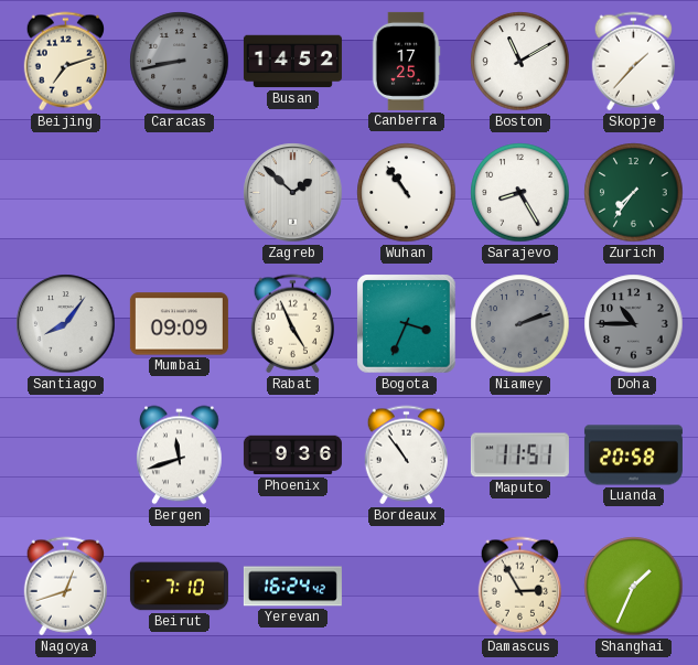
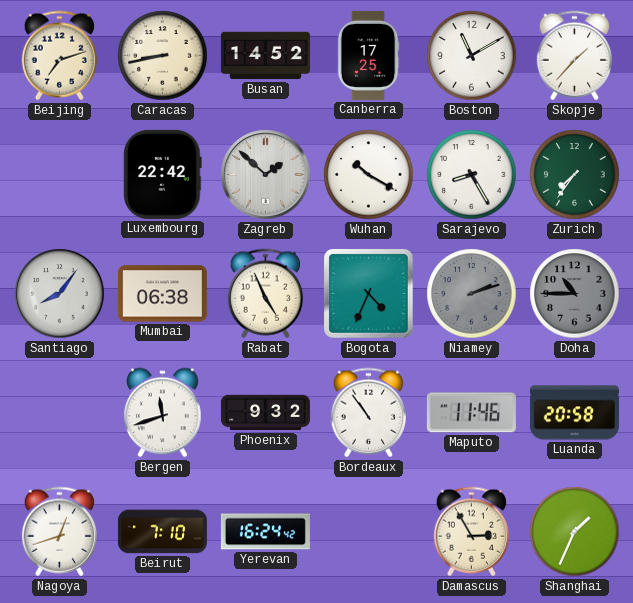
Caracas dial: grey -> cream (163, 56)
Luxembourg: none -> 22:42 (163, 174)
Wuhan: 10:54 -> 10:20 (369, 175)
Mumbai: 09:09 -> 06:38 (162, 294)
Bogota: 3:34 -> 4:34 (369, 294)
Phoenix: 9:36 -> 9:32 (265, 413)
Maputo: 11:51 -> 11:46 (471, 413)
